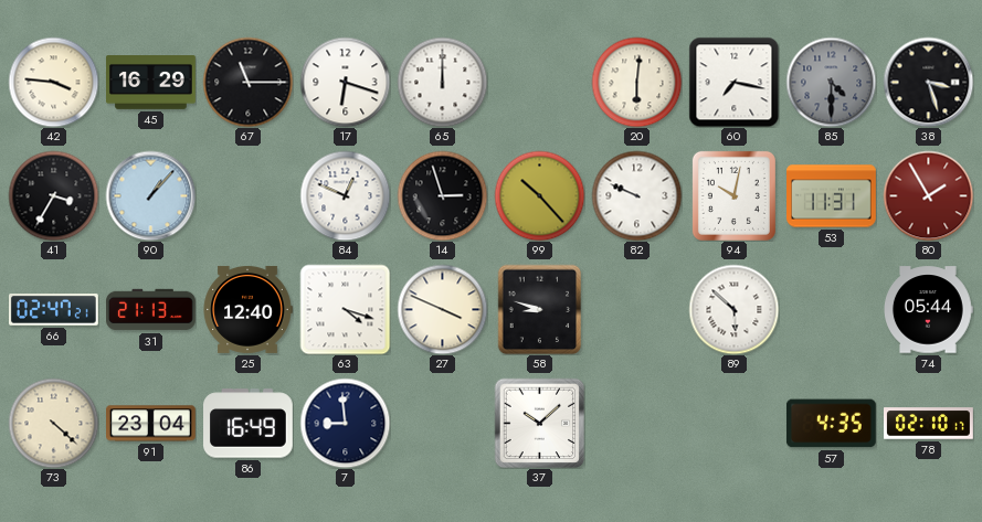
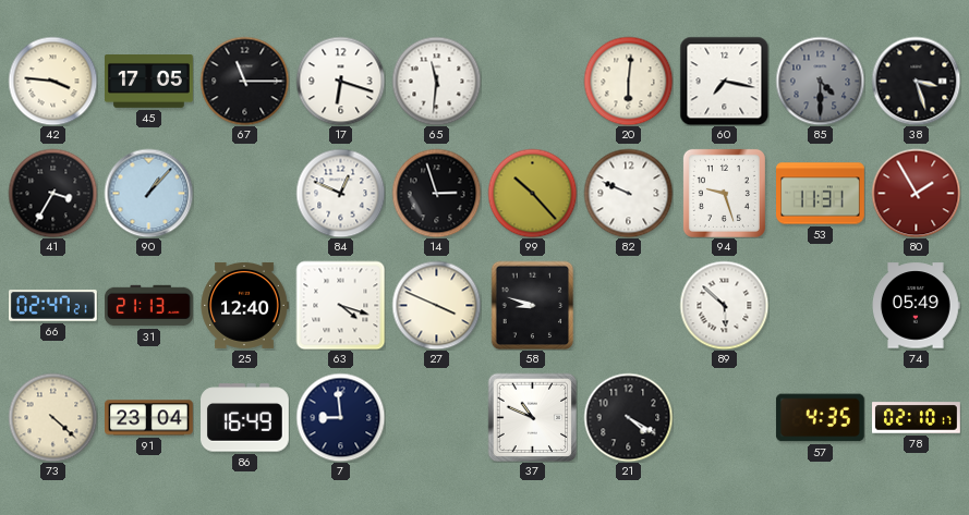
45: 16:29 -> 17:05 (149, 82)
65: 12:00 -> 11:31 (436, 81)
94: 10:02 -> 9:27 (724, 193)
74: 05:44 -> 05:49 (917, 306)
37: 10:08 -> 10:49 (532, 417)
21: none -> 4:20 (628, 417)
